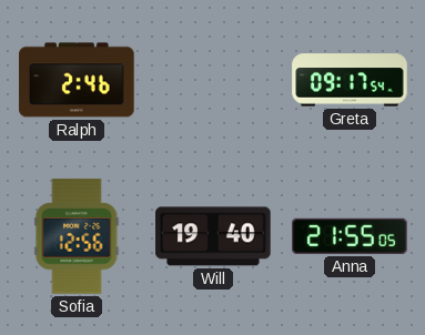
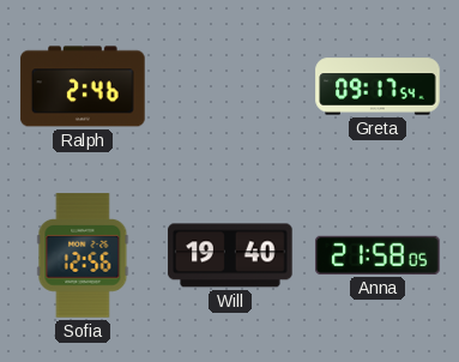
Anna: 21:55 -> 21:58 (378, 255)
